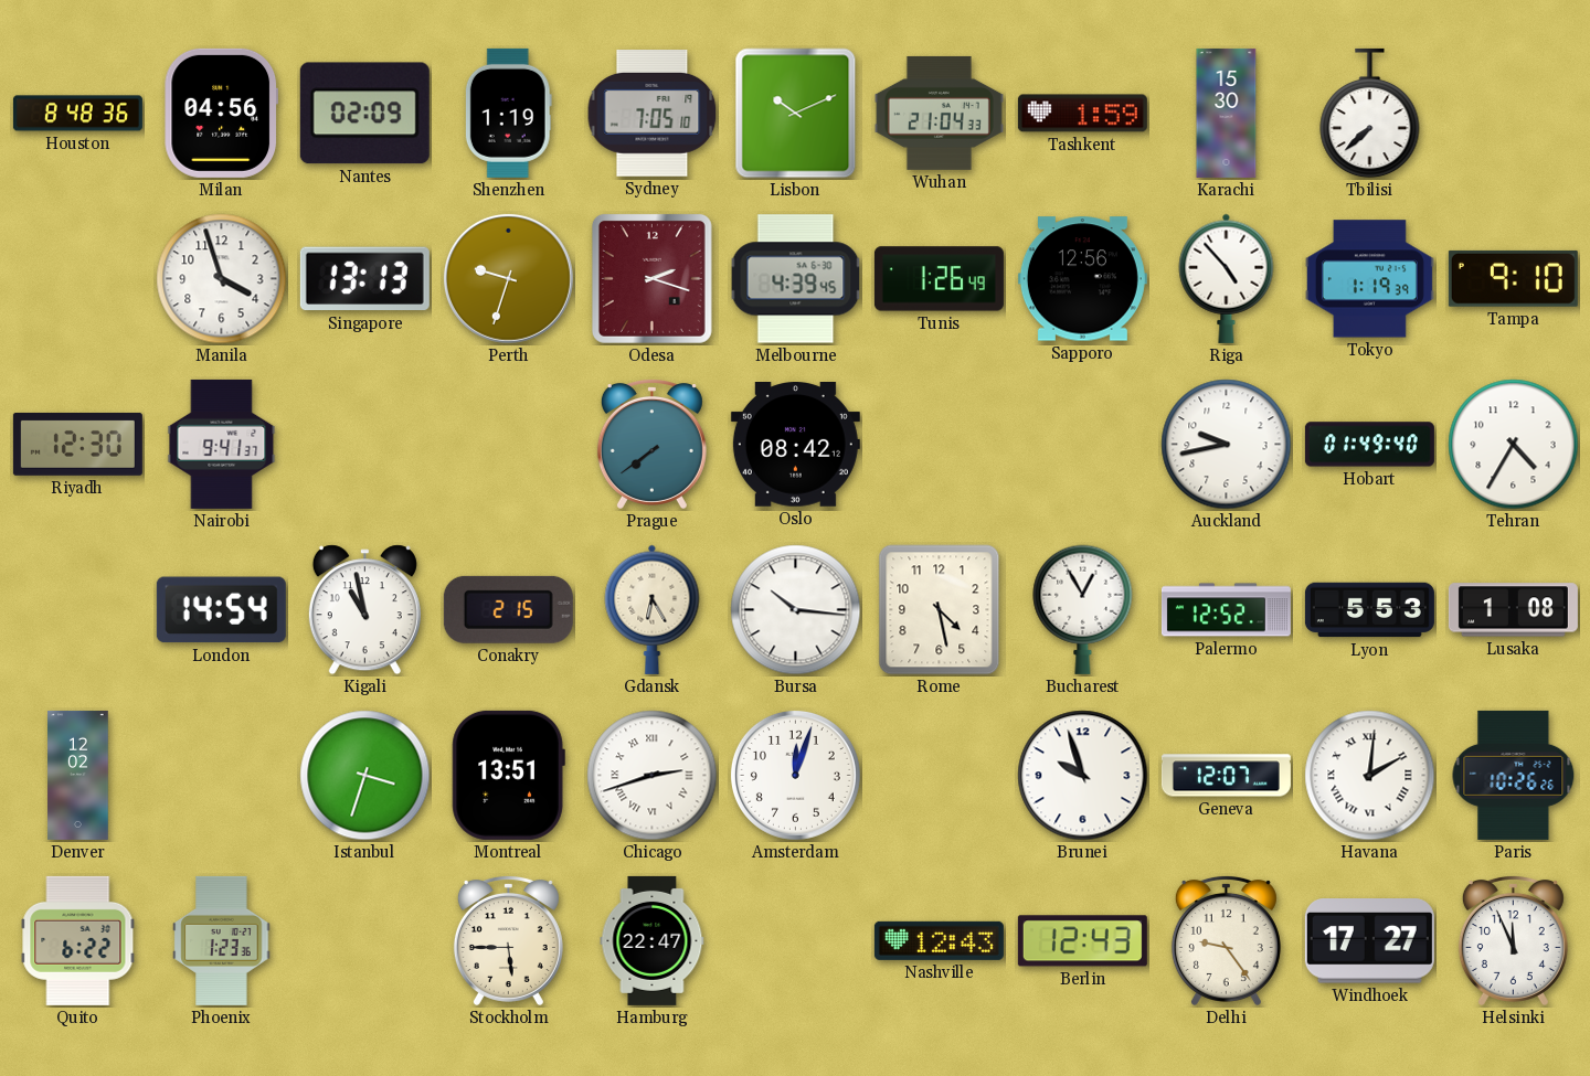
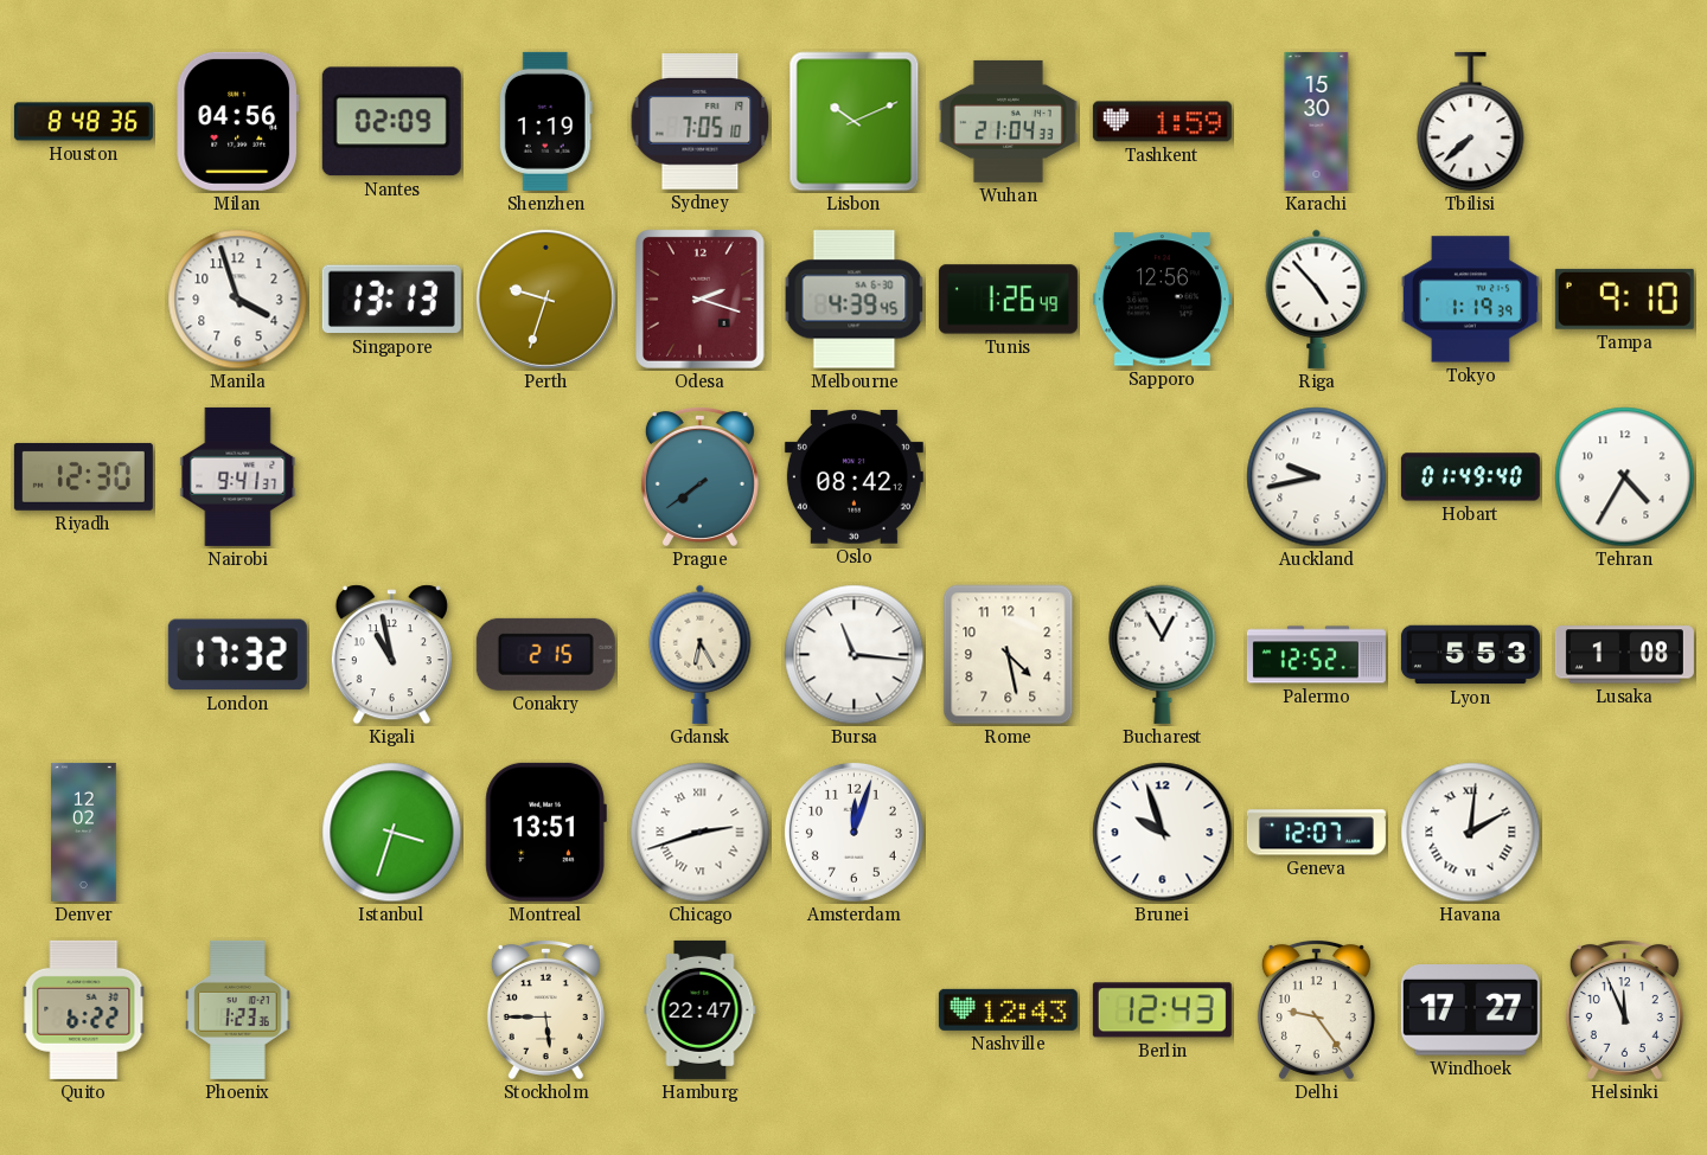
London: 14:54 -> 17:32 (237, 655)
Bursa: 10:16 -> 11:16 (855, 655)
Paris: 10:26 -> none (1514, 775)
